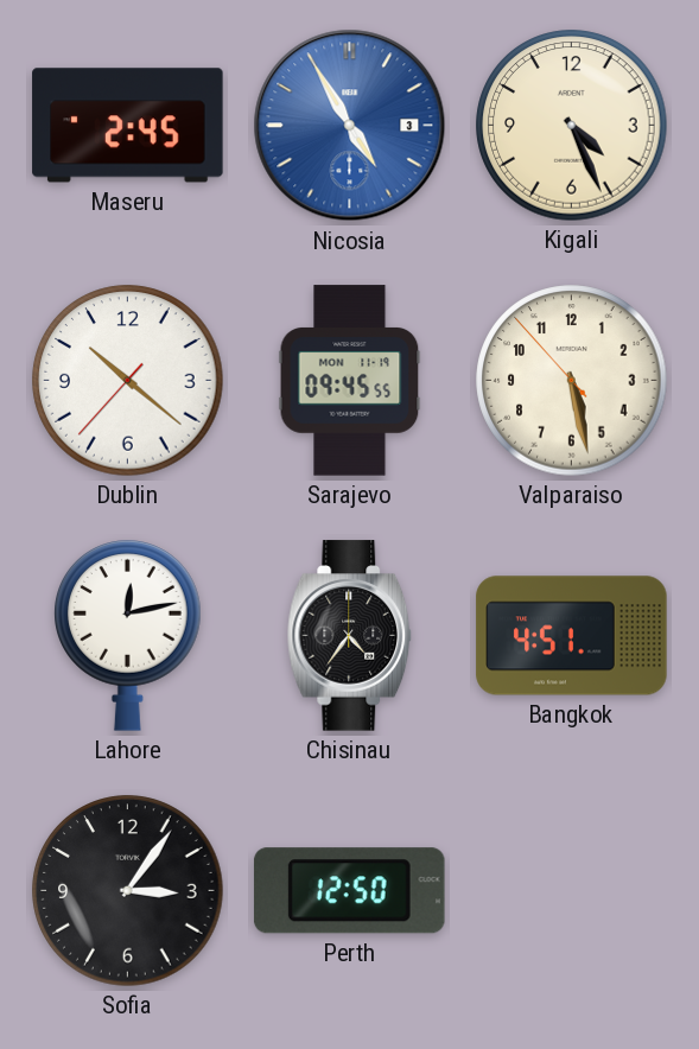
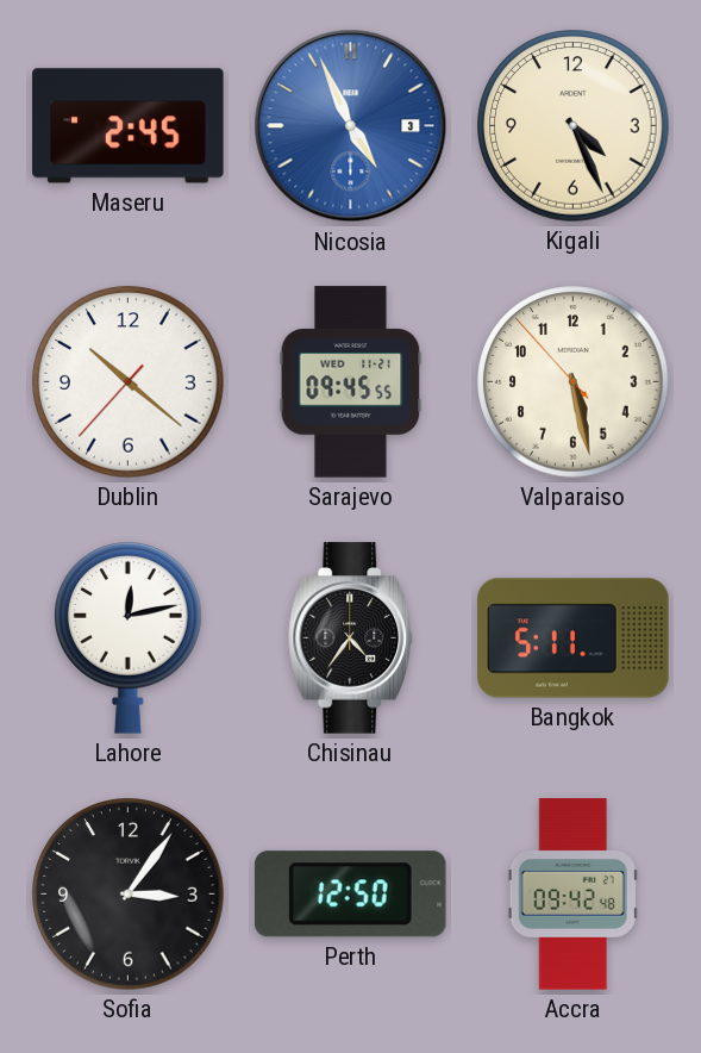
Nicosia: 4:55 -> 4:56 (351, 126)
Sarajevo date: MON 11-19 -> WED 11-21 (351, 382)
Bangkok: 4:51 -> 5:11 (574, 638)
Accra: none -> 09:42 (572, 895)
